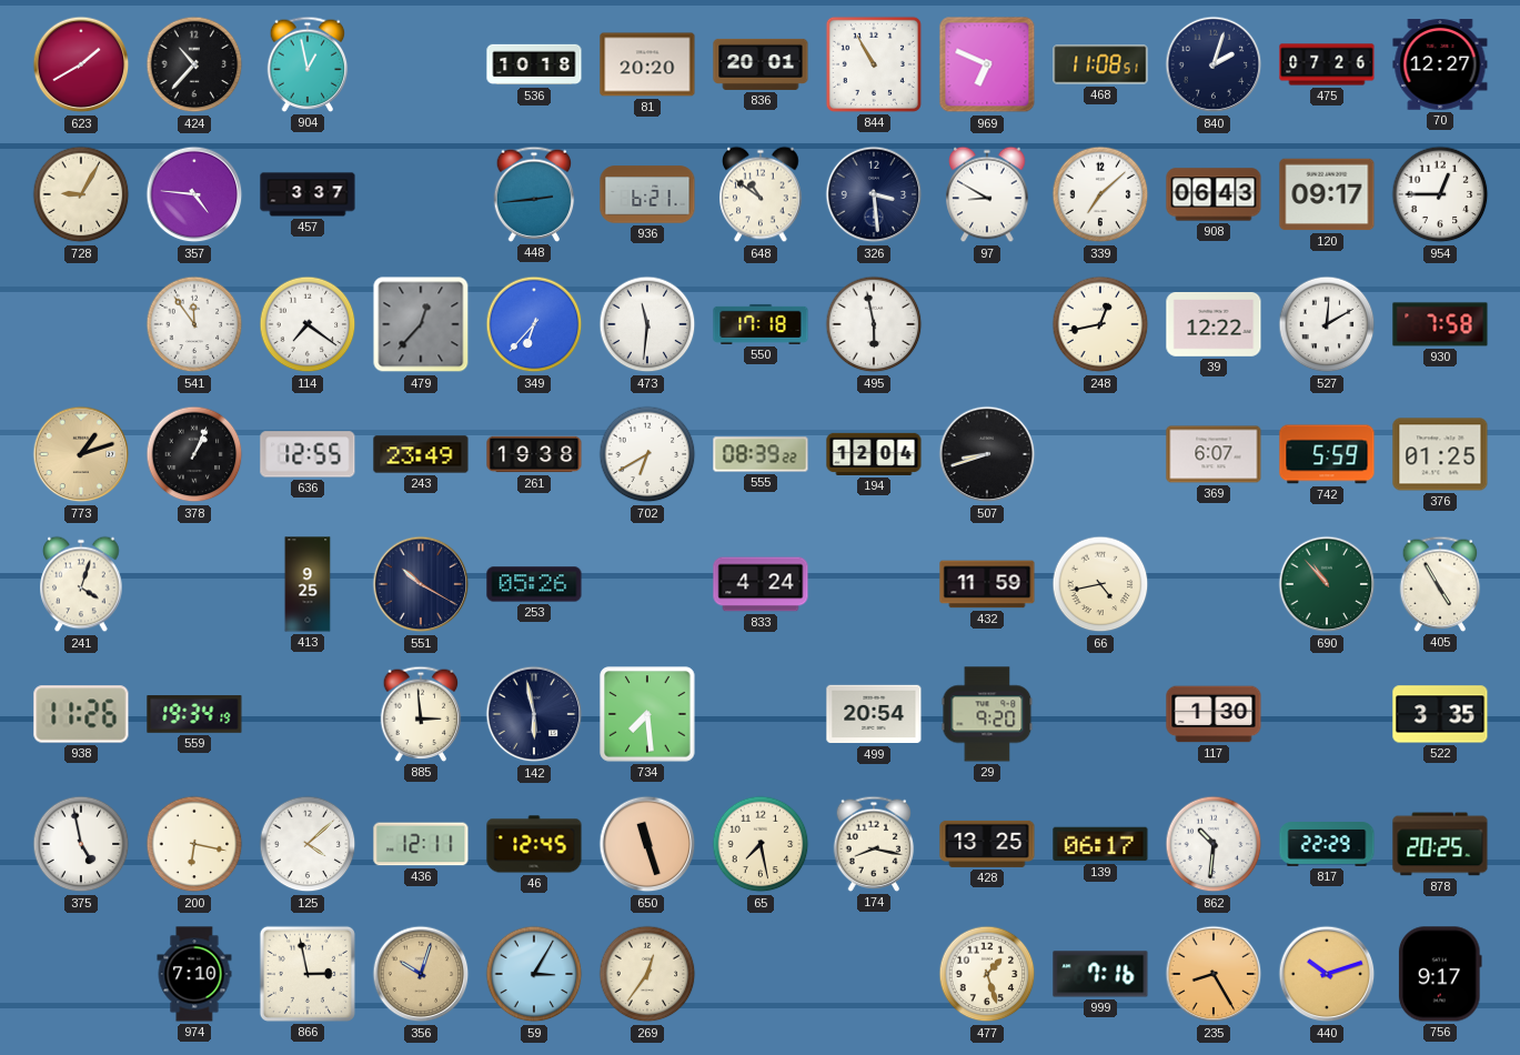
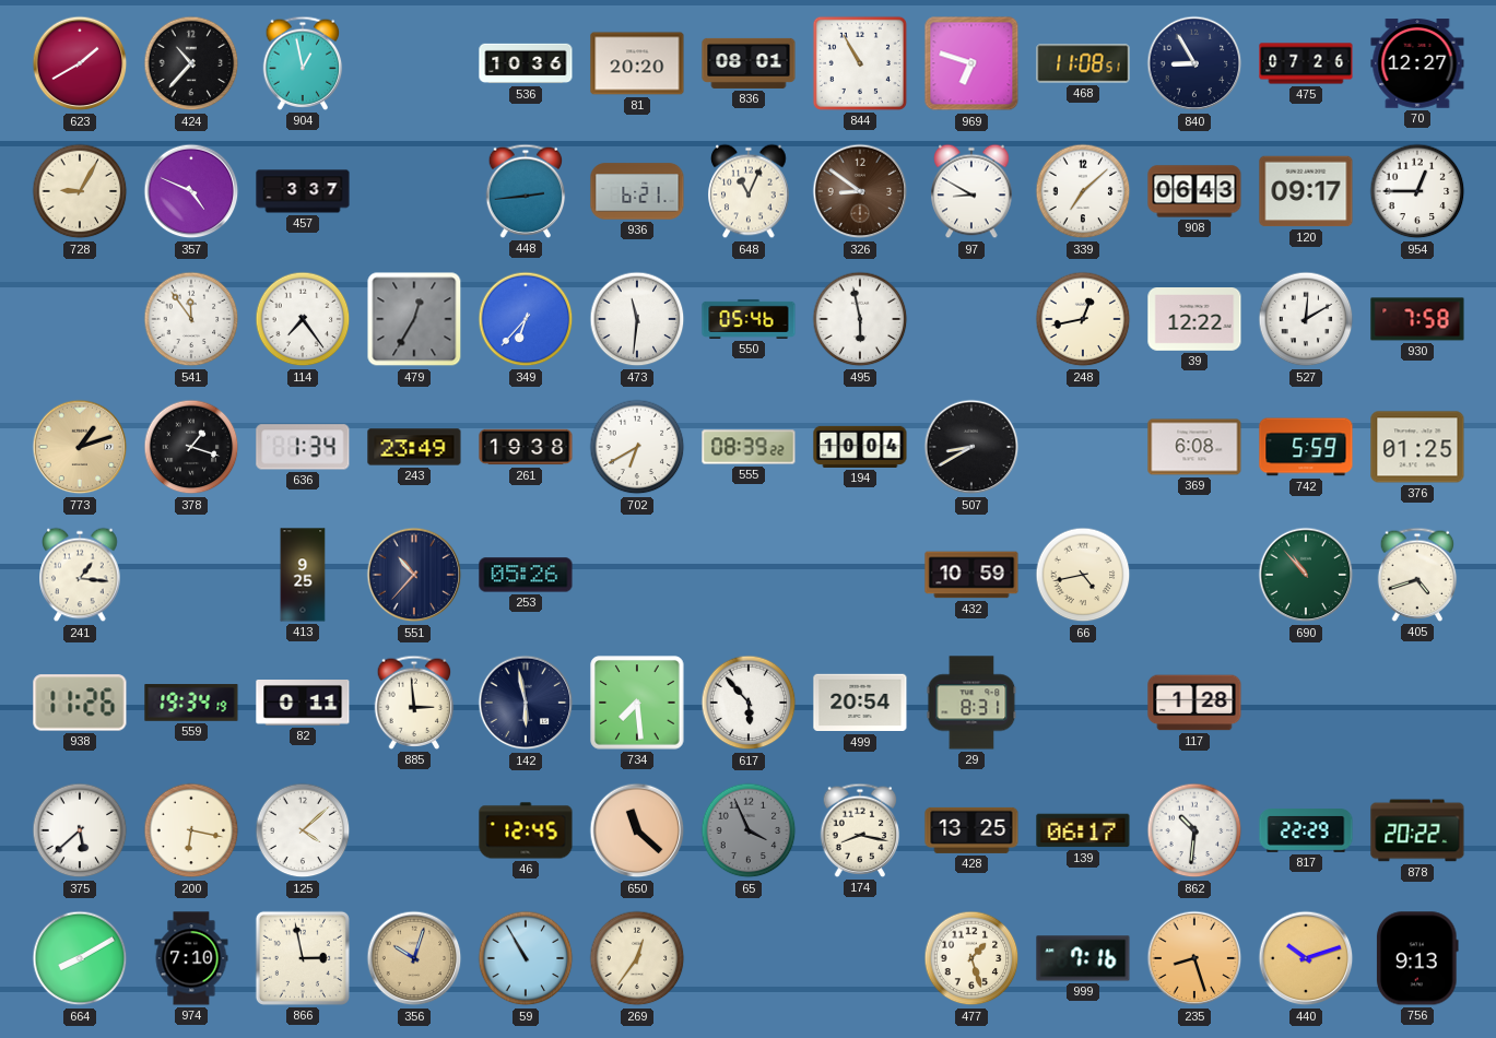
536: 10:18 -> 10:36 (526, 63)
836: 20:01 -> 08:01 (749, 63)
969: 6:49 -> 6:48 (971, 63)
840: 2:03 -> 8:55 (1194, 63)
357: 4:46 -> 4:49 (191, 191)
648: 10:51 -> 11:04 (749, 191)
326: 3:29 -> 8:51 (860, 191)
326 dial: navy -> brown (860, 191)
114: 7:21 -> 7:24 (303, 319)
479: 12:37 -> 12:35 (414, 319)
550: 17:18 -> 05:46 (749, 319)
378: 1:04 -> 1:18 (191, 447)
636: 12:55 -> 1:34 (303, 447)
194: 12:04 -> 10:04 (860, 447)
507: 8:42 -> 8:40 (971, 447)
369: 6:07 -> 6:08 (1194, 447)
241: 4:03 -> 1:16 (80, 575)
551: 10:20 -> 10:37 (414, 575)
833: 4:24 -> none (761, 584)
432: 11:59 -> 10:59 (971, 575)
405: 4:55 -> 4:42 (1417, 575)
82: none -> 0:11 (303, 704)
617: none -> 5:53 (749, 703)
29: 9:20 -> 8:31 (971, 703)
117: 1:30 -> 1:28 (1194, 703)
522: 3:35 -> none (1440, 714)
375: 4:58 -> 5:38 (80, 830)
436: 12:11 -> none (421, 844)
650: 11:27 -> 11:22 (637, 830)
65: 7:28 -> 3:56 (749, 830)
65 dial: cream -> grey (749, 830)
878: 20:25 -> 20:22 (1417, 830)
664: none -> 8:10 (80, 958)
59: 3:05 -> 10:55 (526, 958)
235: 8:25 -> 8:27 (1194, 958)
756: 9:17 -> 9:13 (1417, 958)
